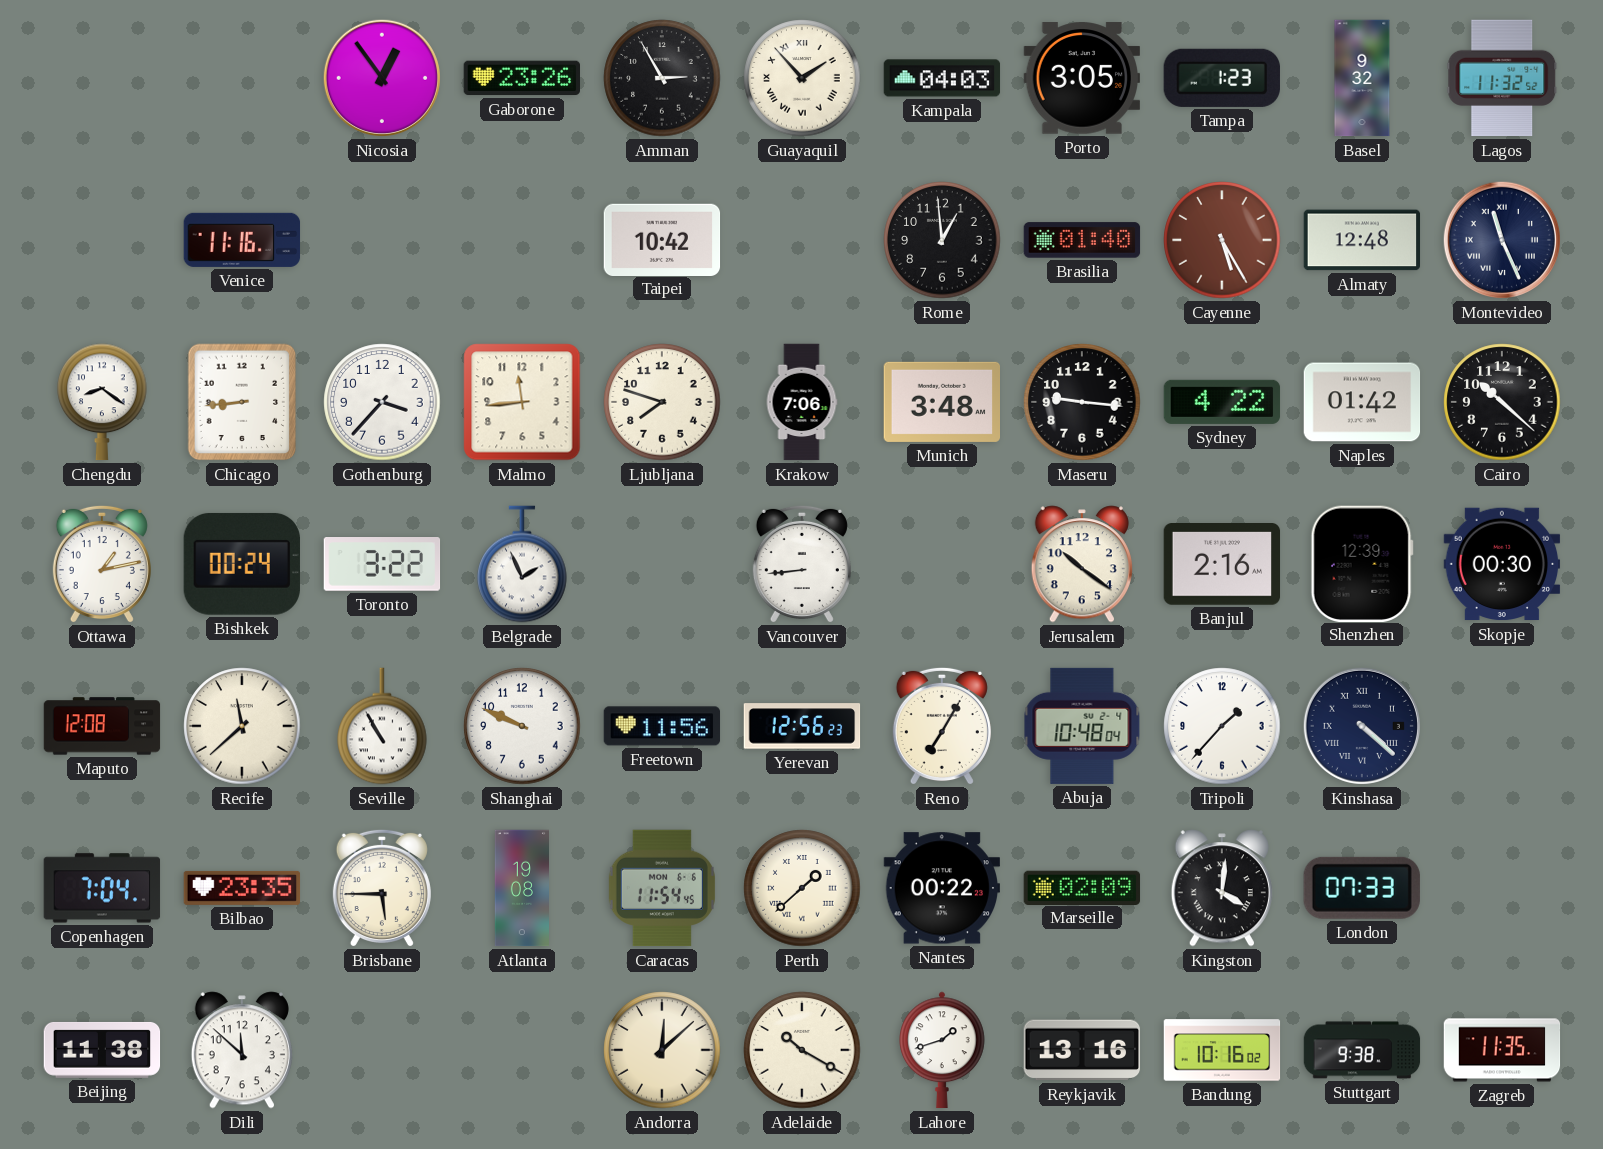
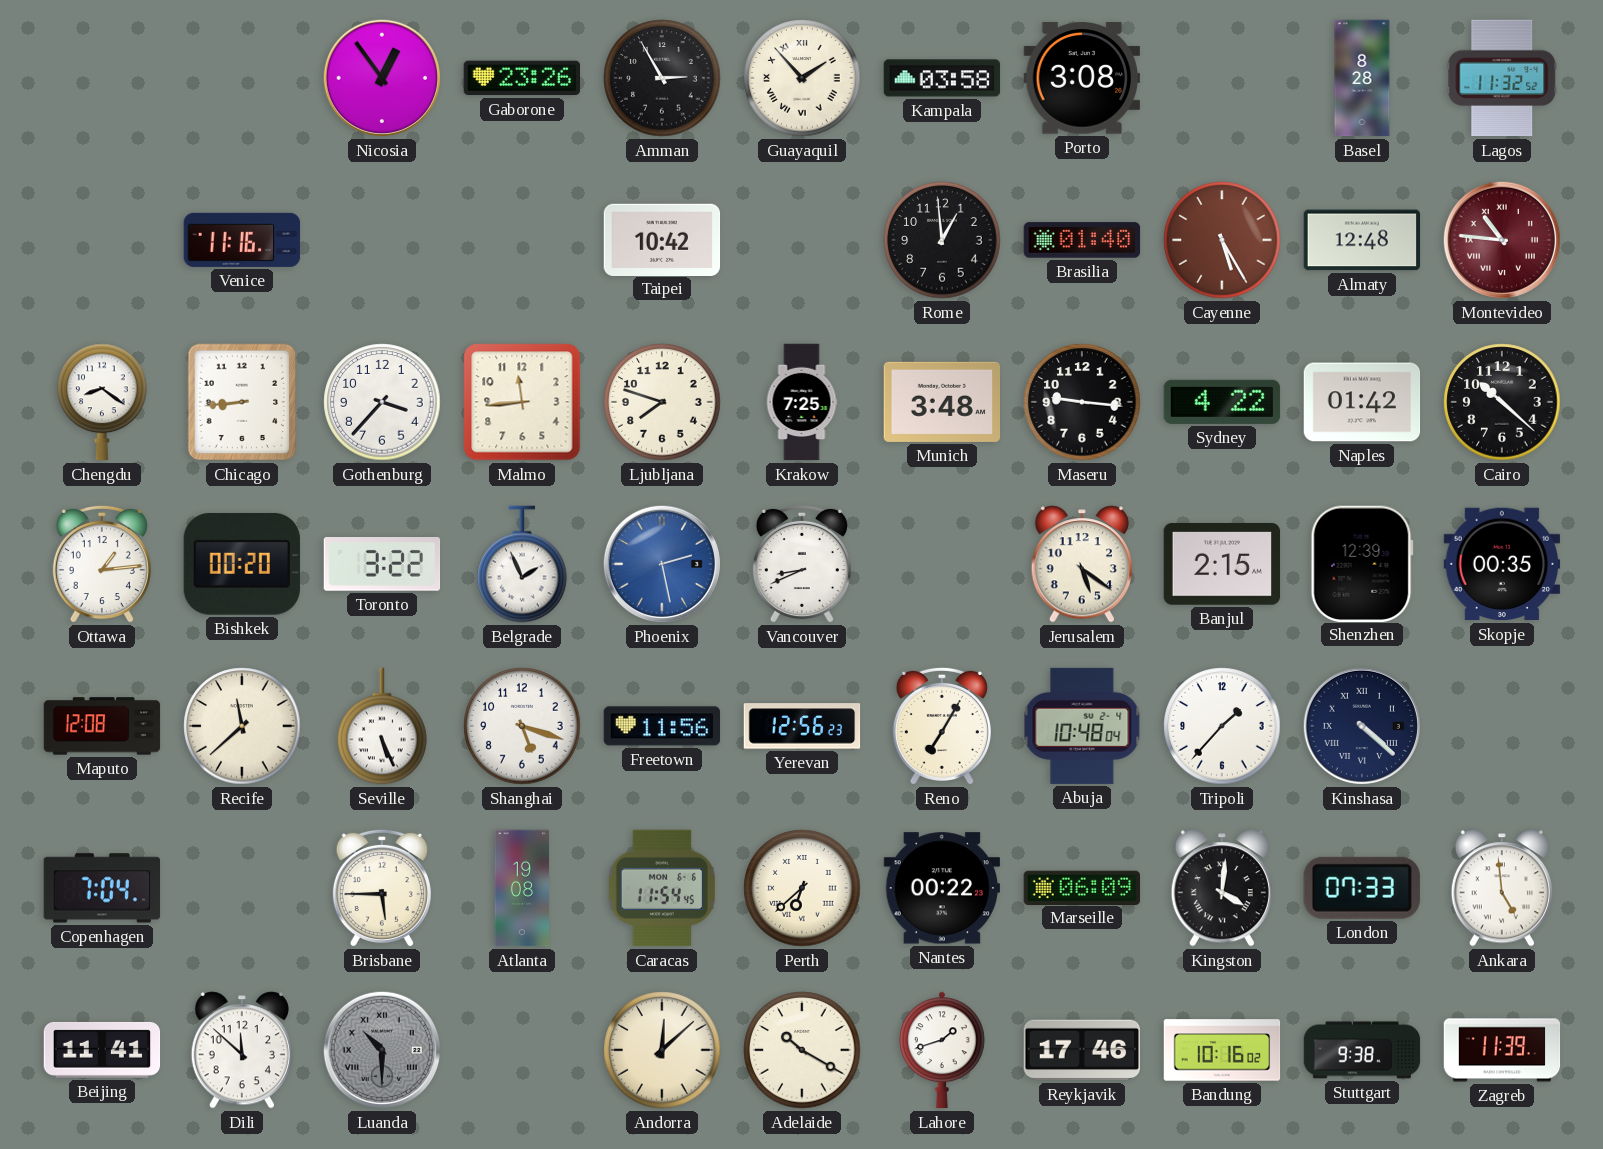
Kampala: 04:03 -> 03:58 (942, 78)
Porto: 3:05 -> 3:08 (1082, 78)
Tampa: 1:23 -> none (1222, 78)
Basel: 9:32 -> 8:28 (1362, 78)
Montevideo: 11:26 -> 10:46 (1502, 240)
Montevideo dial: navy -> burgundy (1502, 240)
Krakow: 7:06 -> 7:25 (802, 402)
Ottawa: 1:13 -> 1:14 (102, 564)
Bishkek: 00:24 -> 00:20 (242, 564)
Phoenix: none -> 2:28 (662, 564)
Vancouver: 8:44 -> 8:41 (802, 564)
Jerusalem: 10:21 -> 5:21 (1082, 564)
Banjul: 2:16 -> 2:15 (1222, 565)
Skopje: 00:30 -> 00:35 (1502, 564)
Seville: 10:55 -> 5:26 (382, 726)
Shanghai: 9:49 -> 5:18 (522, 726)
Bilbao: 23:35 -> none (242, 888)
Perth: 1:38 -> 6:38 (802, 888)
Marseille: 02:09 -> 06:09 (1082, 887)
Ankara: none -> 4:59 (1502, 888)
Beijing: 11:38 -> 11:41 (102, 1050)
Luanda: none -> 10:30 (382, 1050)
Reykjavik: 13:16 -> 17:46 (1082, 1050)
Zagreb: 11:35 -> 11:39 (1502, 1050)
